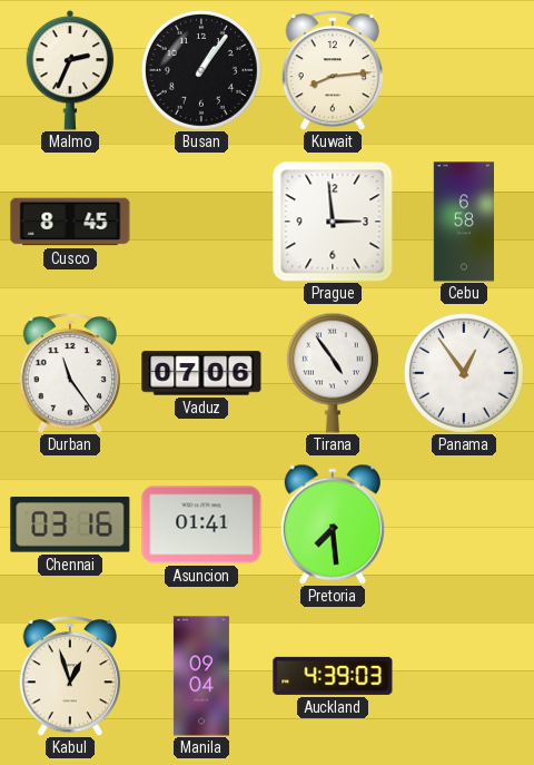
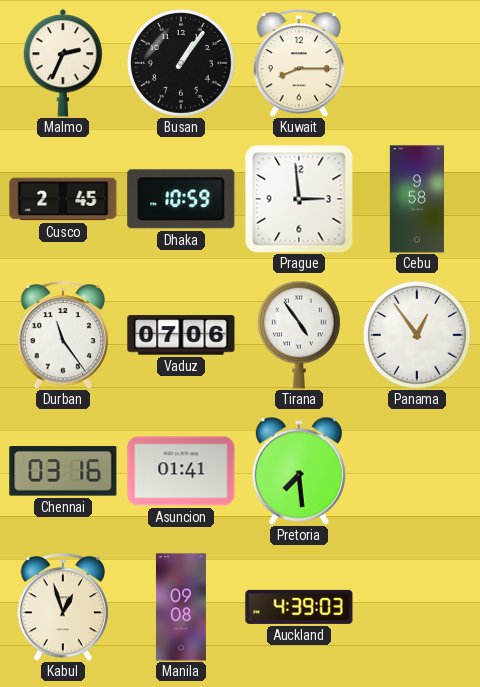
Kuwait: 8:14 -> 8:15 (299, 63)
Cusco: 8:45 -> 2:45 (63, 199)
Dhaka: none -> 10:59 (181, 199)
Cebu: 6:58 -> 9:58 (417, 199)
Manila: 09:04 -> 09:08 (181, 607)
